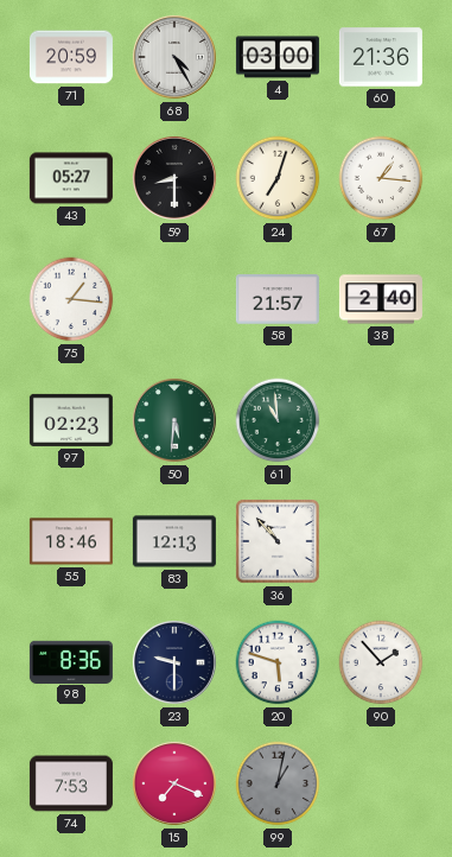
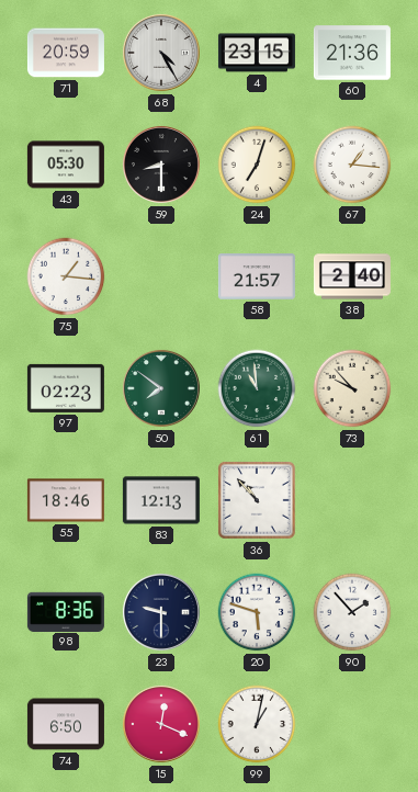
4: 03:00 -> 23:15 (257, 53)
43: 05:27 -> 05:30 (66, 165)
50: 5:31 -> 7:51 (161, 388)
73: none -> 9:53 (352, 388)
74: 7:53 -> 6:50 (66, 724)
15: 7:19 -> 12:19 (161, 724)
99 dial: grey -> white (257, 724)
